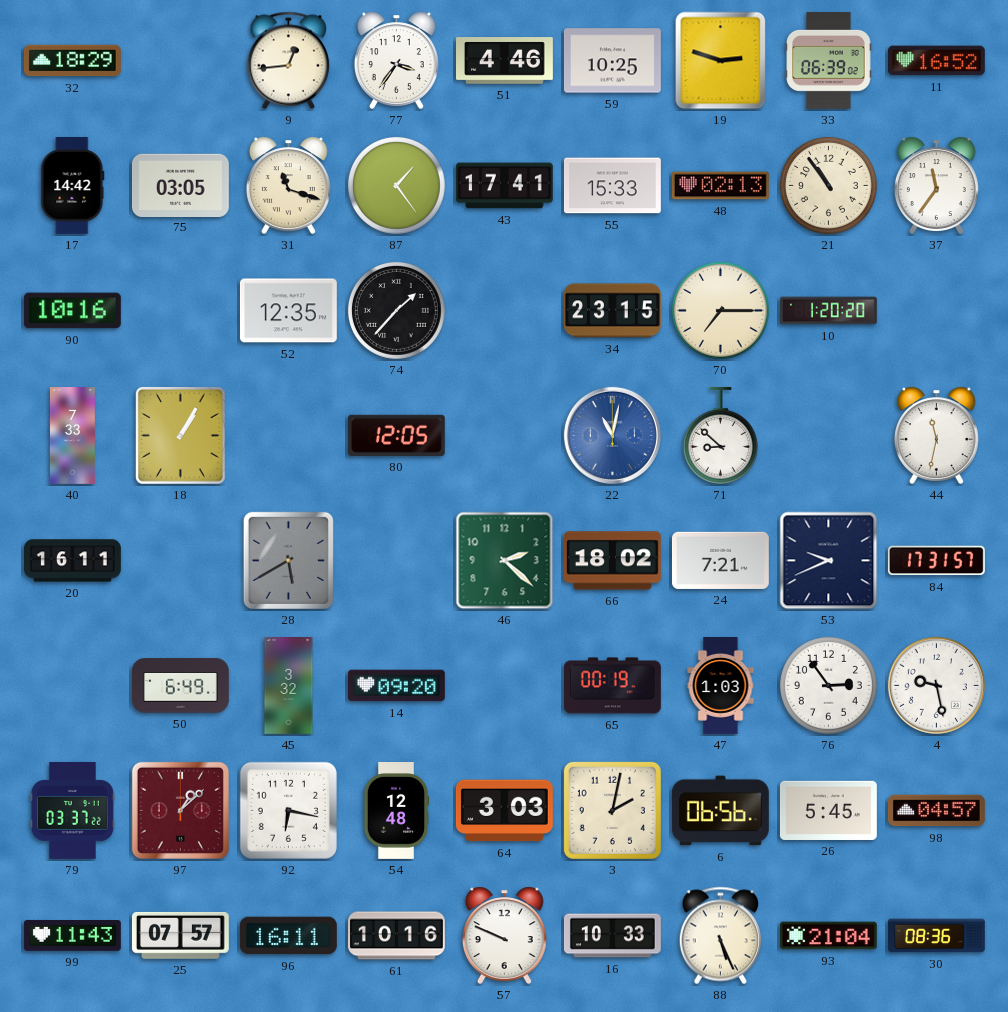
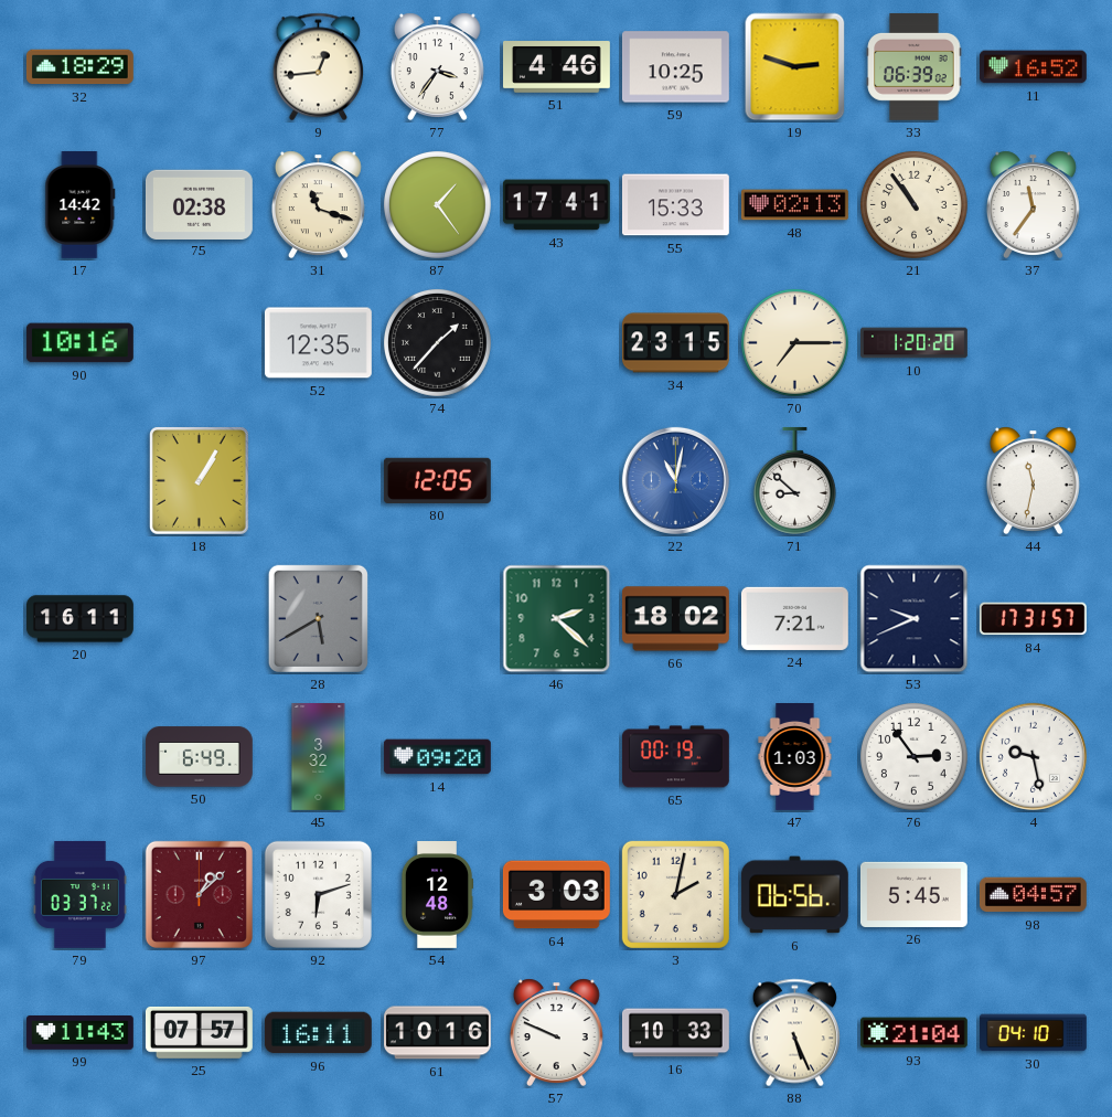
75: 03:05 -> 02:38 (199, 204)
40: 7:33 -> none (72, 436)
92: 6:17 -> 6:12 (318, 894)
30: 08:36 -> 04:10 (1033, 1033)
